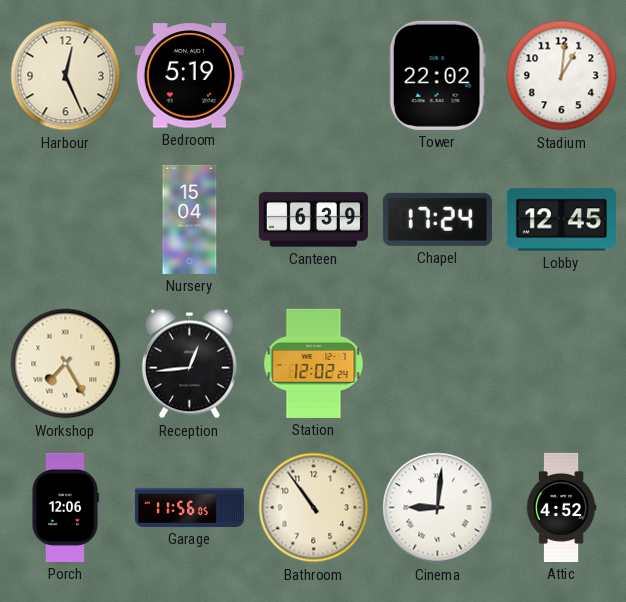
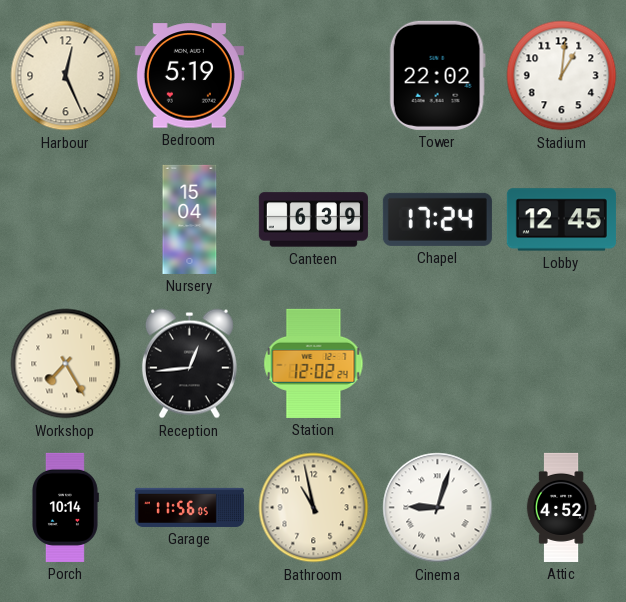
Porch: 12:06 -> 10:14 (66, 507)
Bathroom: 10:54 -> 10:58 (314, 508)
Cinema: 9:01 -> 9:03 (438, 508)
